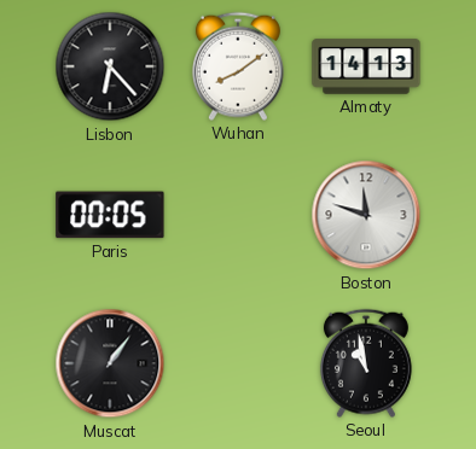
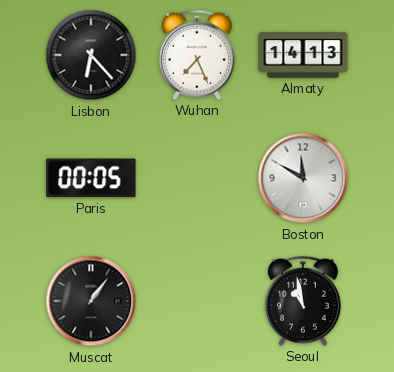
Wuhan: 8:09 -> 7:26 (197, 55)
Boston: 11:48 -> 11:50 (303, 178)
